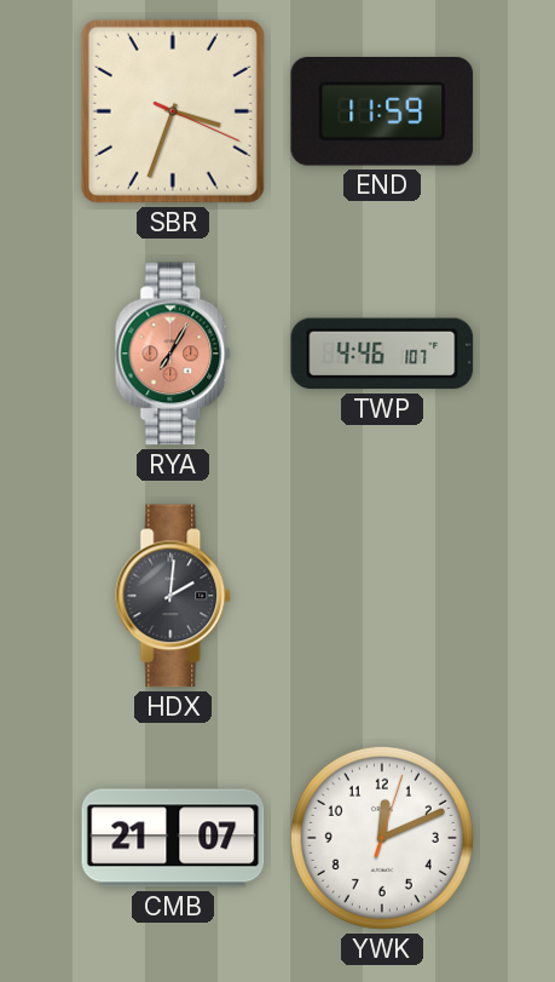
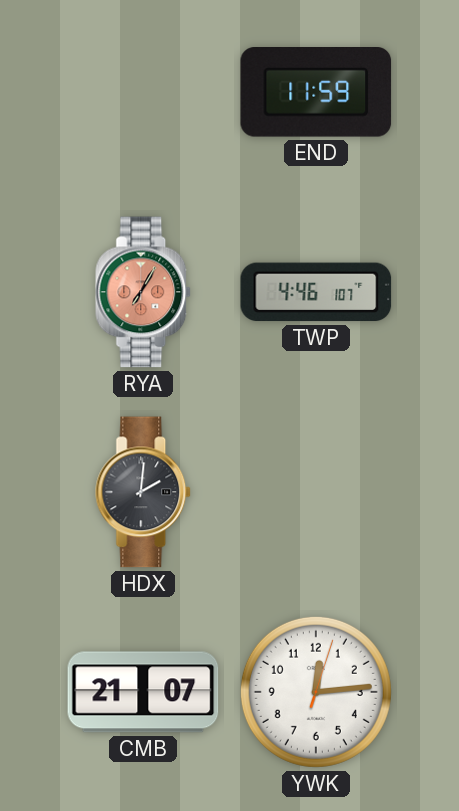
SBR: 3:33 -> none (173, 111)
YWK: 12:11 -> 12:14 (316, 692)
